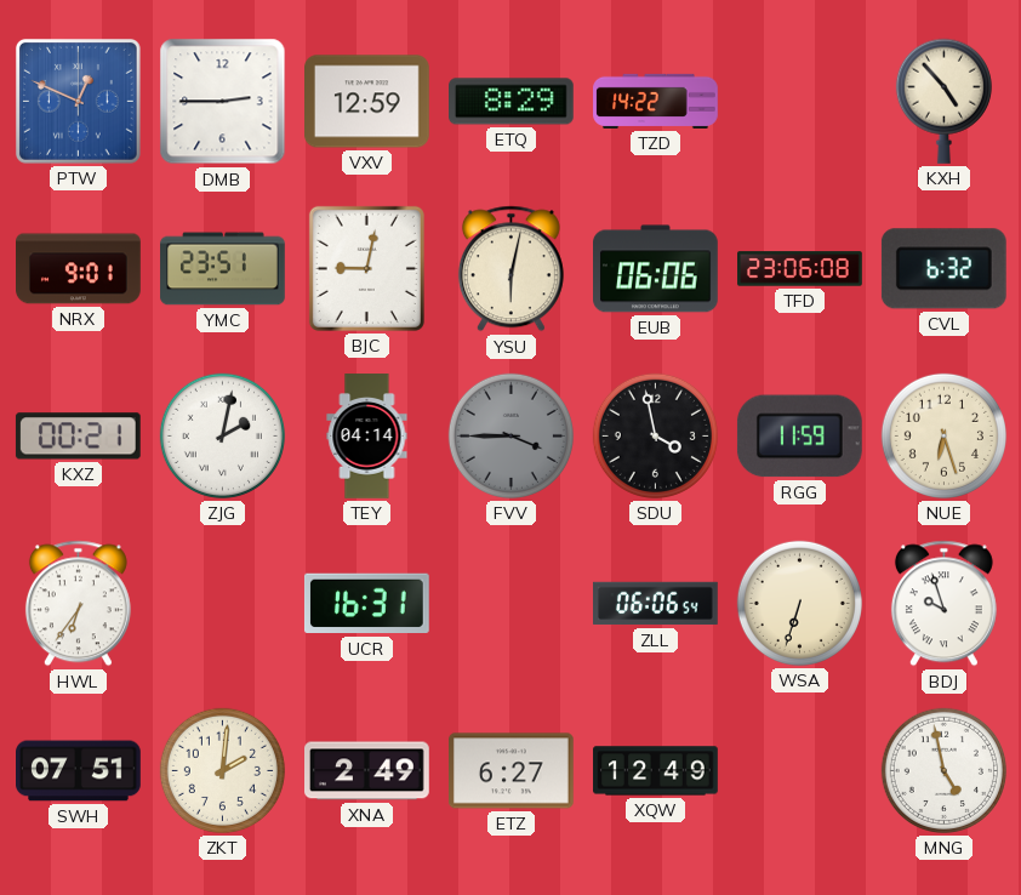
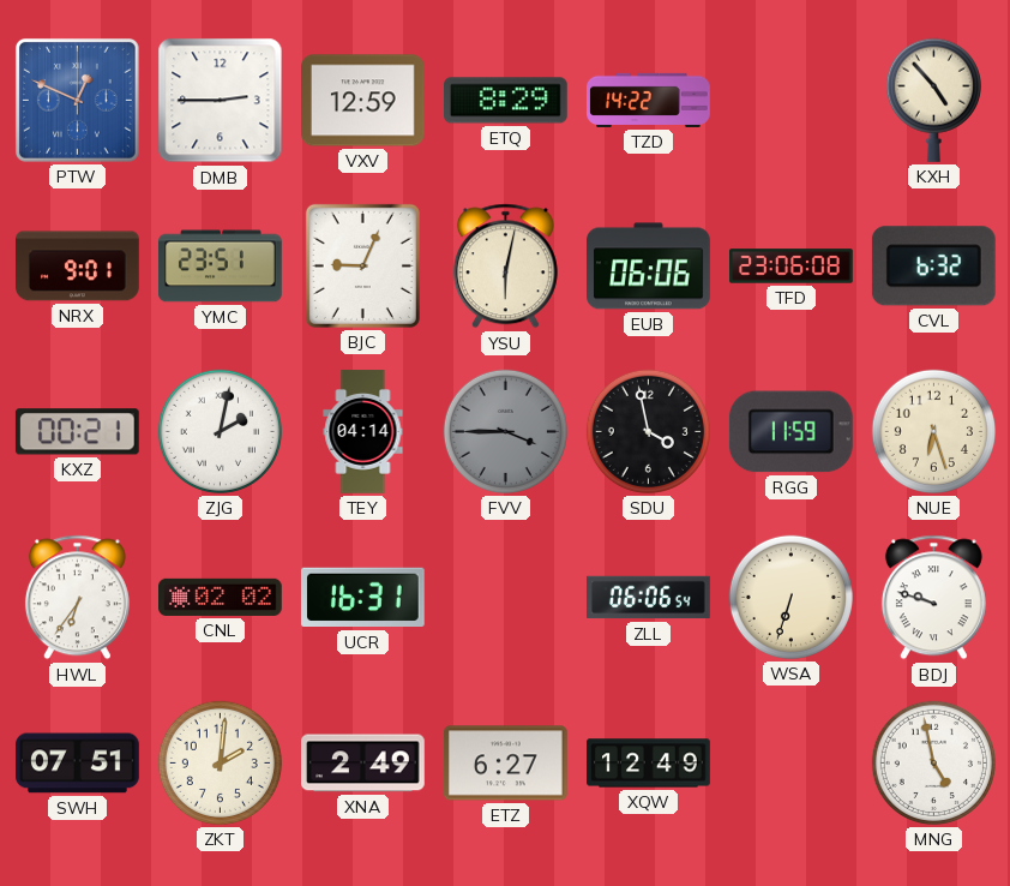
BJC: 9:02 -> 9:04 (362, 265)
CNL: none -> 02:02 (221, 597)
BDJ: 9:57 -> 9:48 (933, 598)
